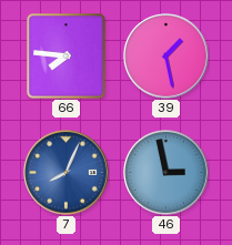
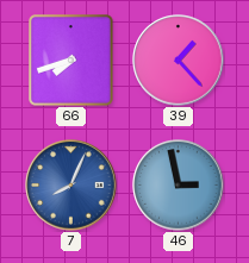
66: 7:46 -> 7:42 (71, 61)
39: 1:28 -> 1:23 (179, 61)
